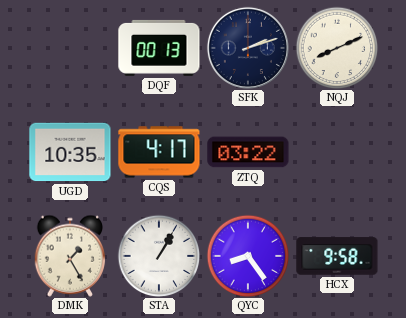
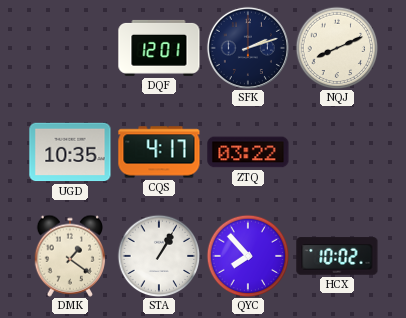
DQF: 00:13 -> 12:01 (159, 48)
DMK: 1:25 -> 1:21 (70, 256)
QYC: 8:24 -> 7:53 (248, 256)
HCX: 9:58 -> 10:02 (337, 256)
